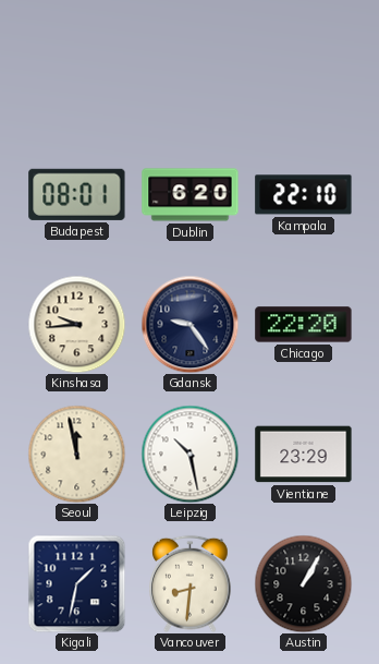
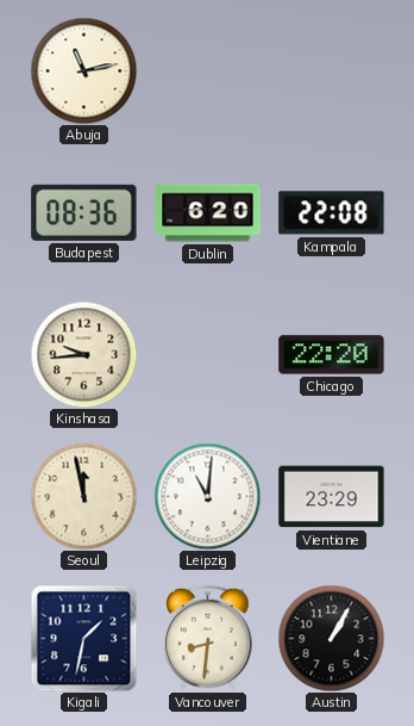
Abuja: none -> 11:13 (83, 70)
Budapest: 08:01 -> 08:36 (84, 212)
Kampala: 22:10 -> 22:08 (332, 213)
Gdansk: 9:24 -> none (189, 324)
Leipzig: 10:28 -> 11:01 (207, 496)
